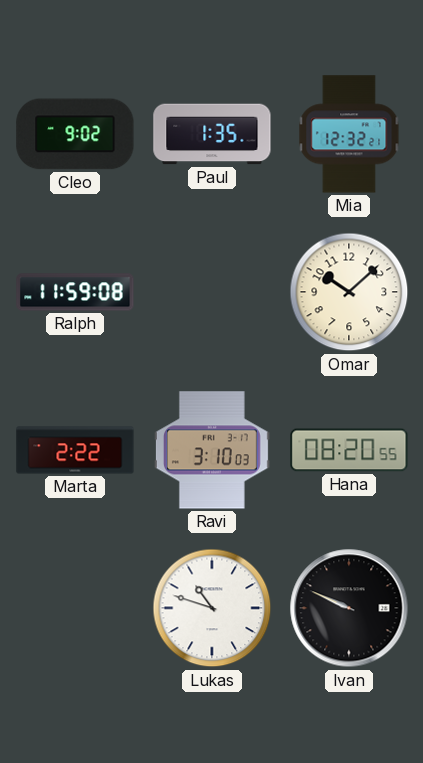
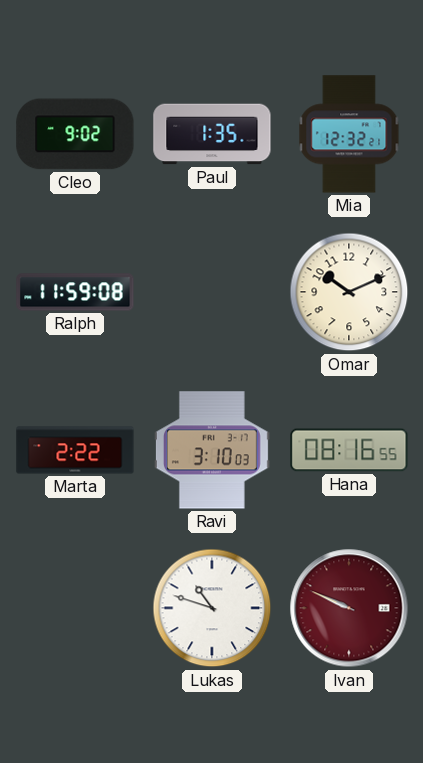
Omar: 10:08 -> 10:11 (349, 292)
Hana: 08:20 -> 08:16 (349, 450)
Ivan dial: black -> burgundy (349, 608)
